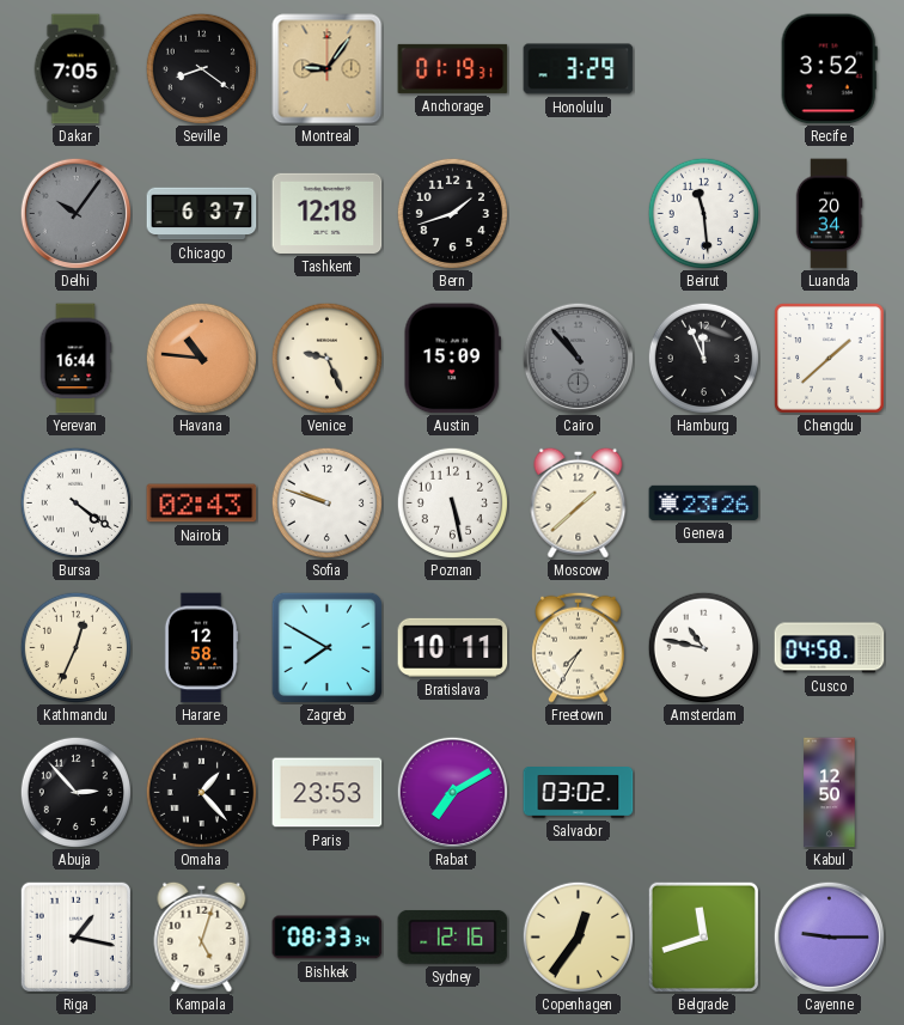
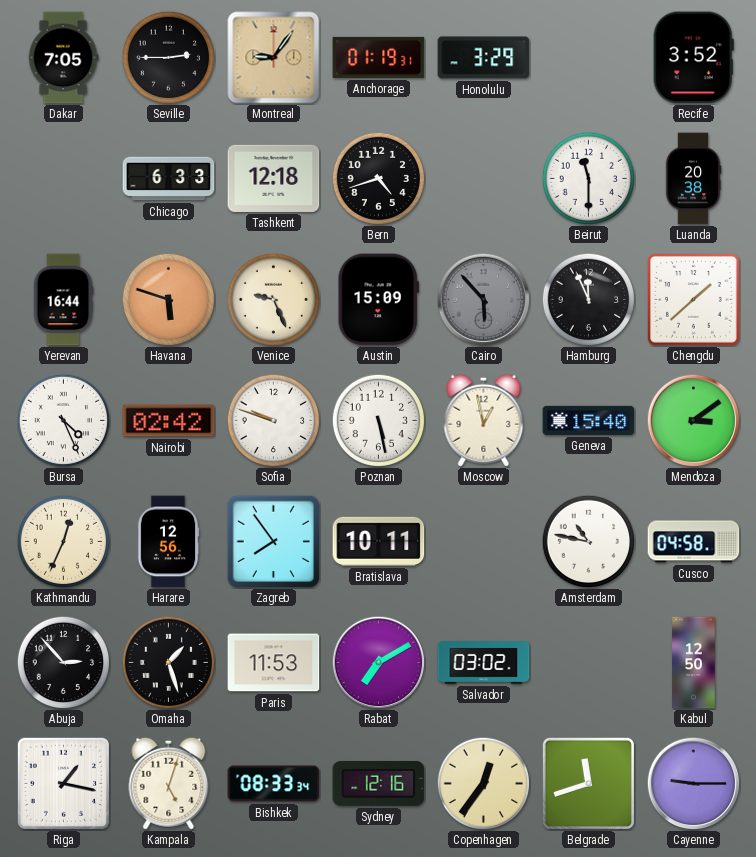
Seville: 8:21 -> 2:45 (168, 57)
Delhi: 10:06 -> none (75, 213)
Chicago: 6:37 -> 6:33 (169, 179)
Bern: 1:42 -> 4:42 (378, 178)
Beirut: 11:29 -> 11:30 (588, 178)
Luanda: 20:34 -> 20:38 (693, 179)
Havana: 10:46 -> 5:48 (168, 299)
Cairo: 10:53 -> 5:53 (483, 299)
Bursa: 4:21 -> 4:26 (63, 420)
Nairobi: 02:43 -> 02:42 (169, 421)
Moscow: 1:38 -> 12:58 (484, 420)
Geneva: 23:26 -> 15:40 (589, 420)
Mendoza: none -> 3:09 (693, 420)
Harare: 12:58 -> 12:56 (168, 542)
Zagreb: 7:50 -> 7:54 (273, 541)
Freetown: 7:35 -> none (579, 647)
Omaha: 1:23 -> 1:27 (168, 662)
Paris: 23:53 -> 11:53 (274, 663)
